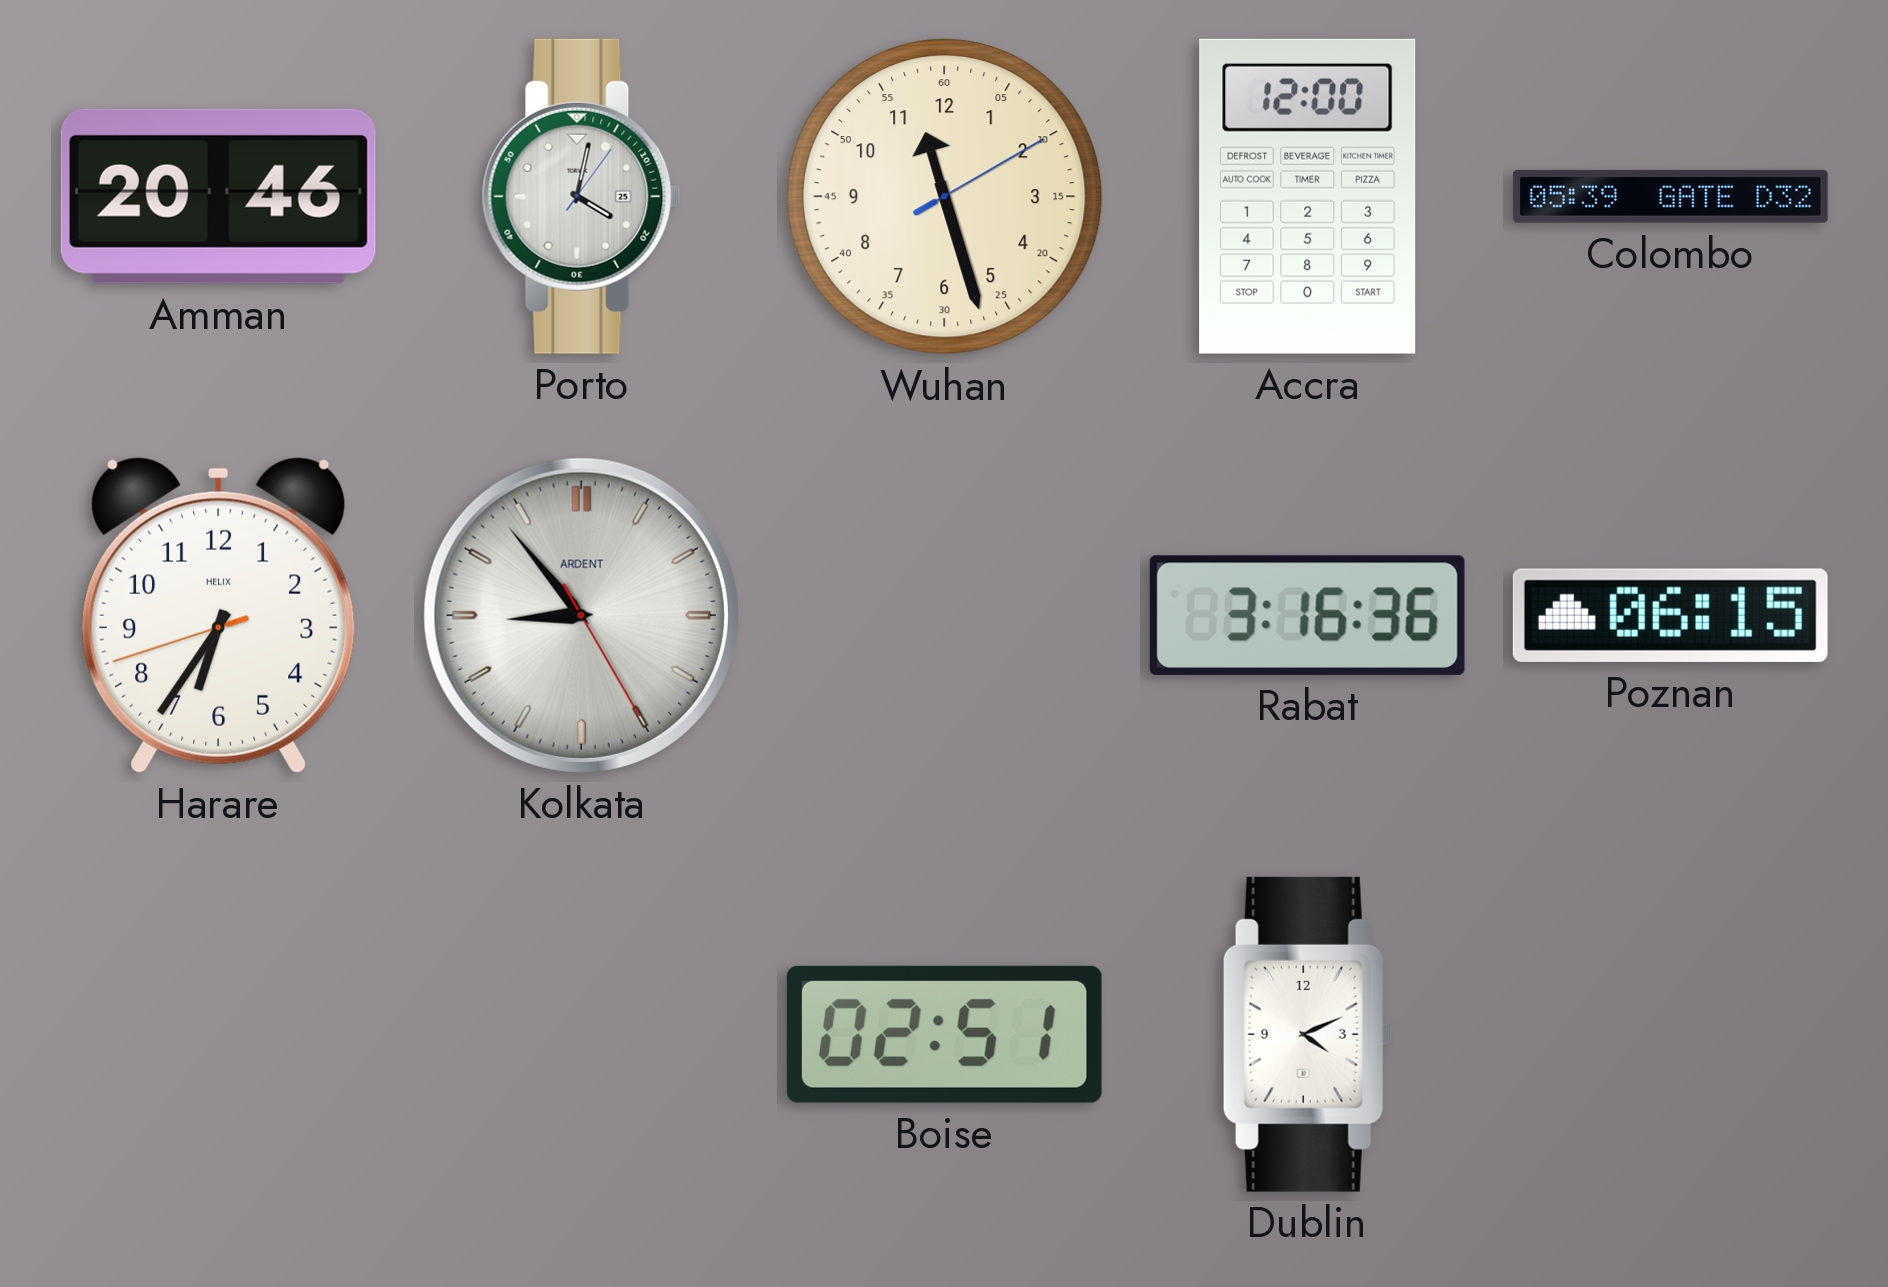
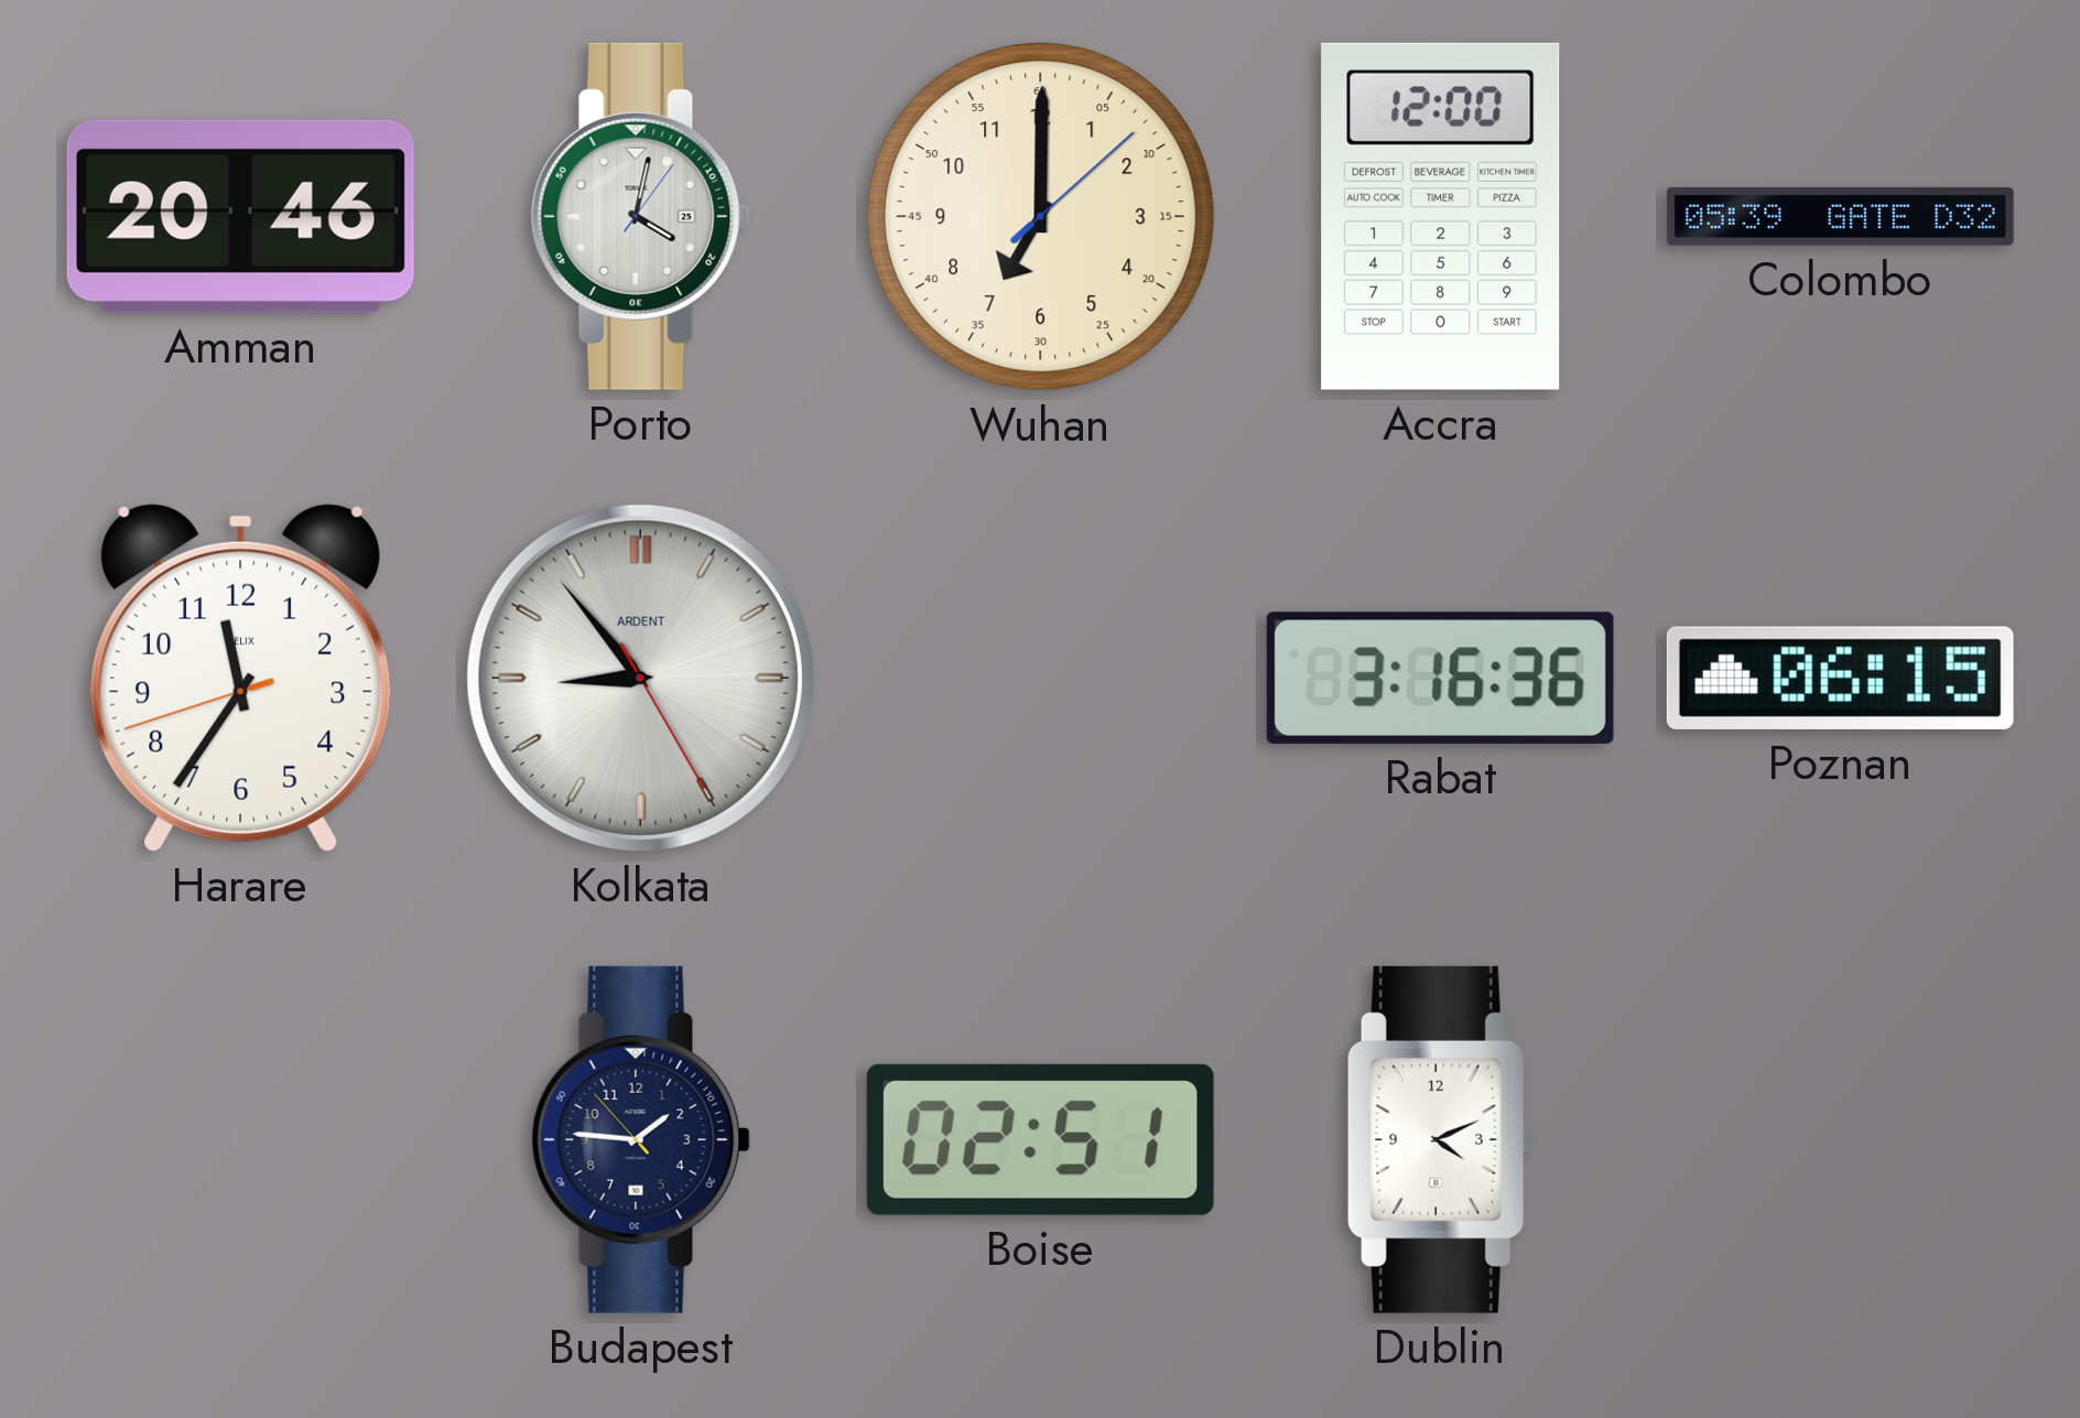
Wuhan: 11:27 -> 7:00 (1041, 217)
Harare: 6:35 -> 11:35 (241, 678)
Budapest: none -> 1:45 (640, 1139)
